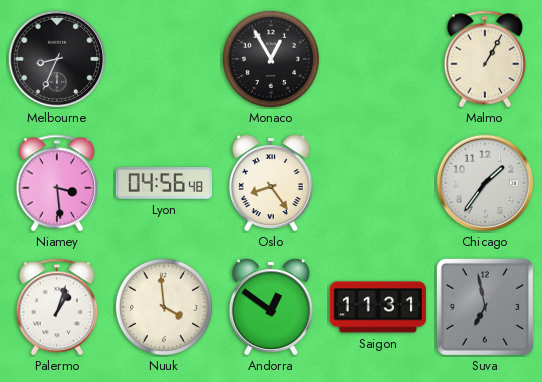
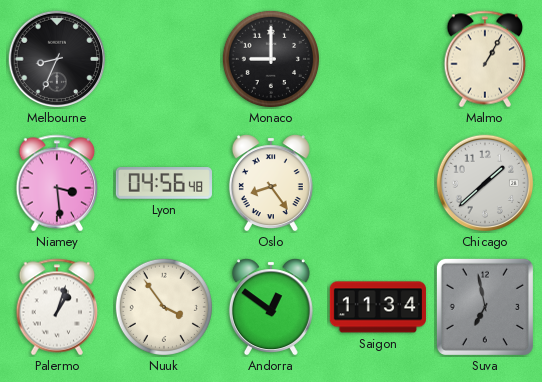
Monaco: 12:55 -> 9:00 (271, 59)
Chicago: 1:36 -> 1:38 (485, 183)
Nuuk: 3:59 -> 3:54 (164, 307)
Saigon: 11:31 -> 11:34 (378, 307)
